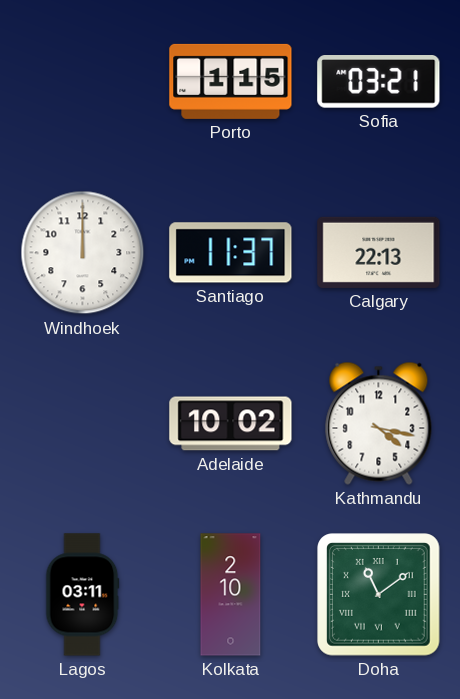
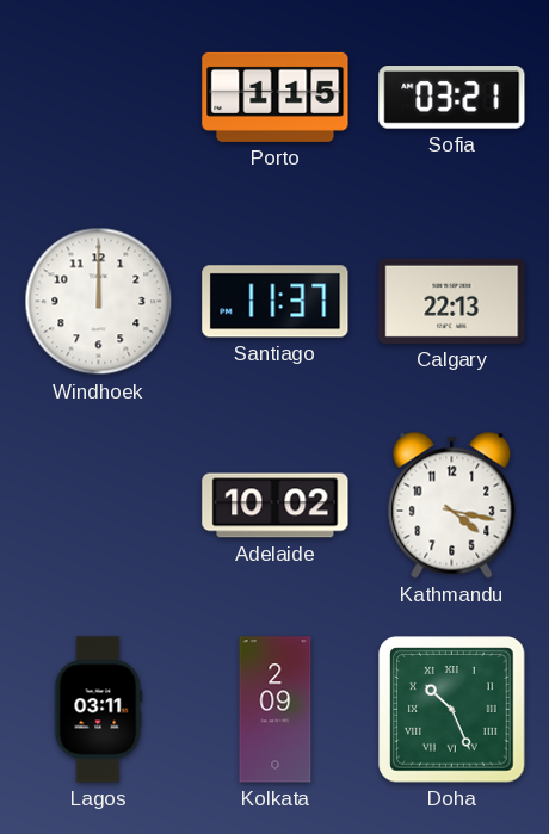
Kolkata: 2:10 -> 2:09 (276, 710)
Doha: 11:09 -> 10:26 (452, 710)
